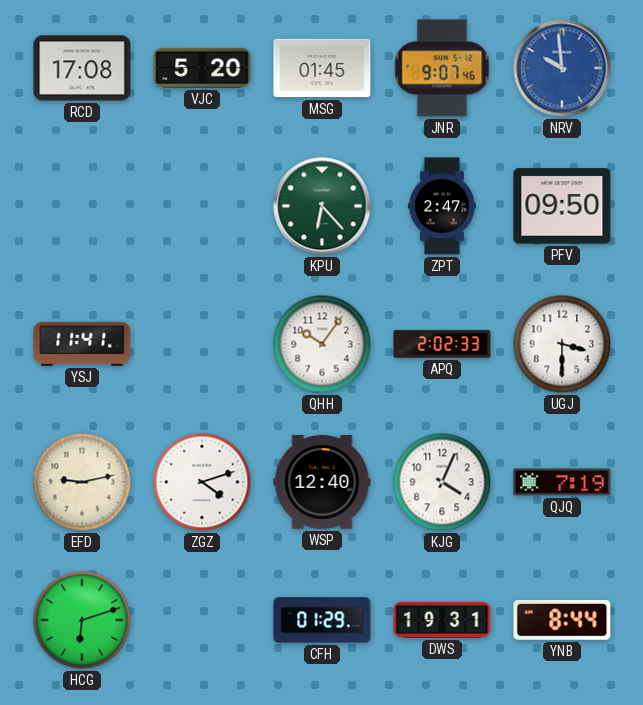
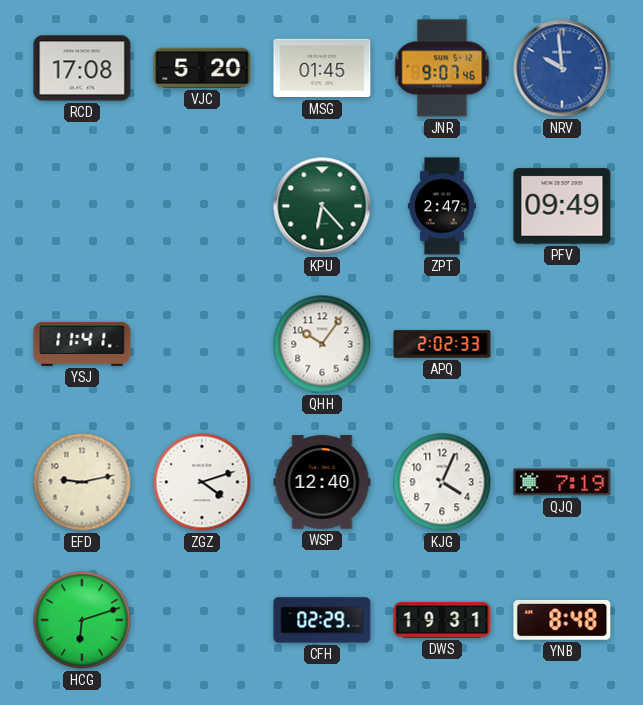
PFV: 09:50 -> 09:49 (562, 206)
UGJ: 3:30 -> none (562, 344)
CFH: 01:29 -> 02:29 (322, 620)
YNB: 8:44 -> 8:48 (562, 620)
